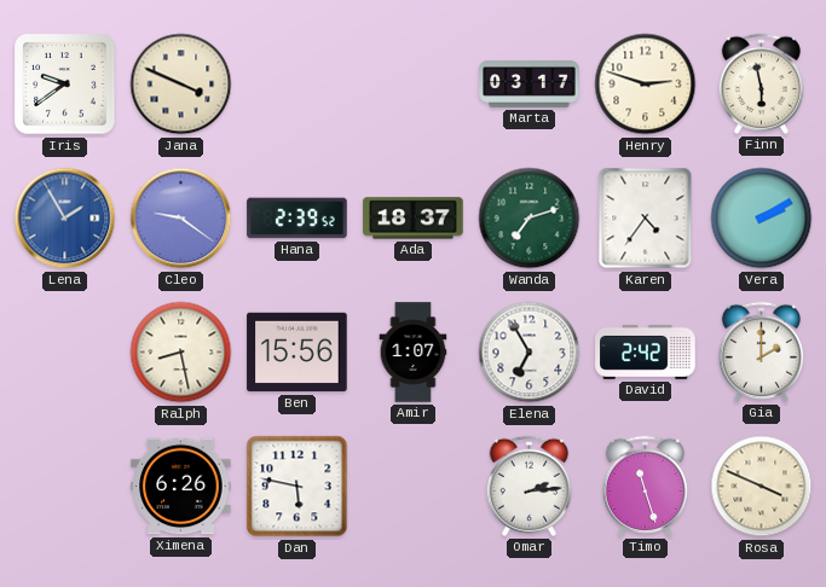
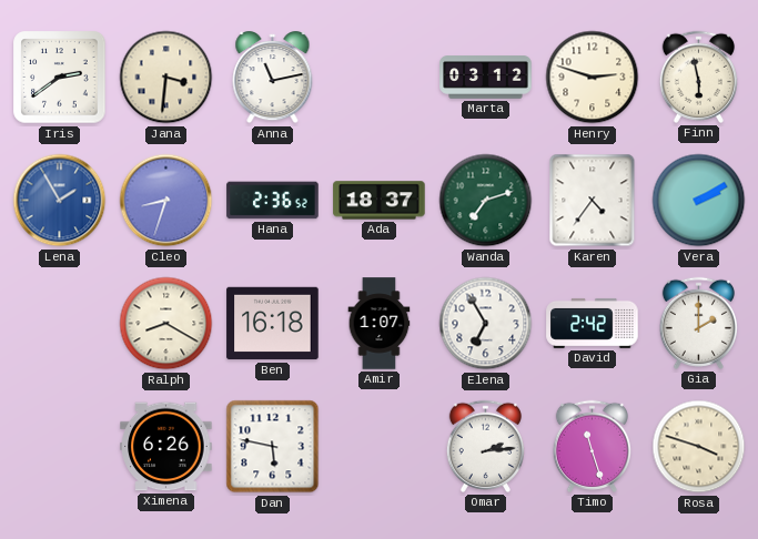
Iris: 9:39 -> 2:39 (60, 78)
Jana: 3:49 -> 3:31 (166, 78)
Anna: none -> 11:13 (273, 78)
Marta: 03:17 -> 03:12 (486, 78)
Cleo: 9:21 -> 8:33 (166, 201)
Hana: 2:39 -> 2:36 (273, 201)
Ralph: 8:28 -> 8:20 (166, 324)
Ben: 15:56 -> 16:18 (273, 324)
Rosa: 3:49 -> 3:48 (699, 447)
